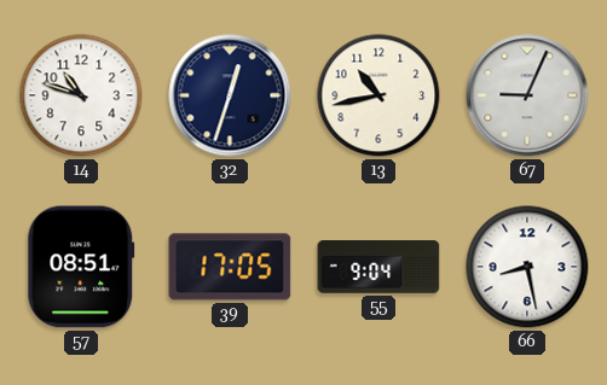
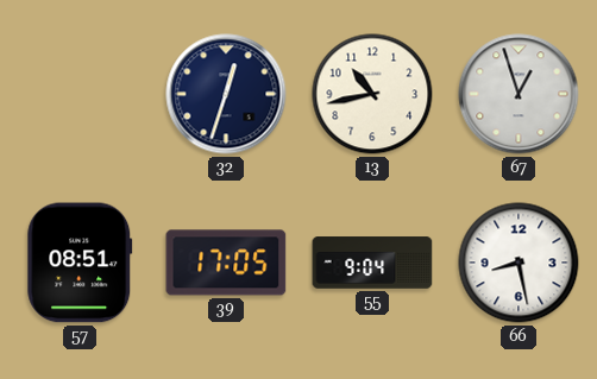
14: 10:48 -> none (81, 95)
67: 9:04 -> 12:57 (519, 94)
